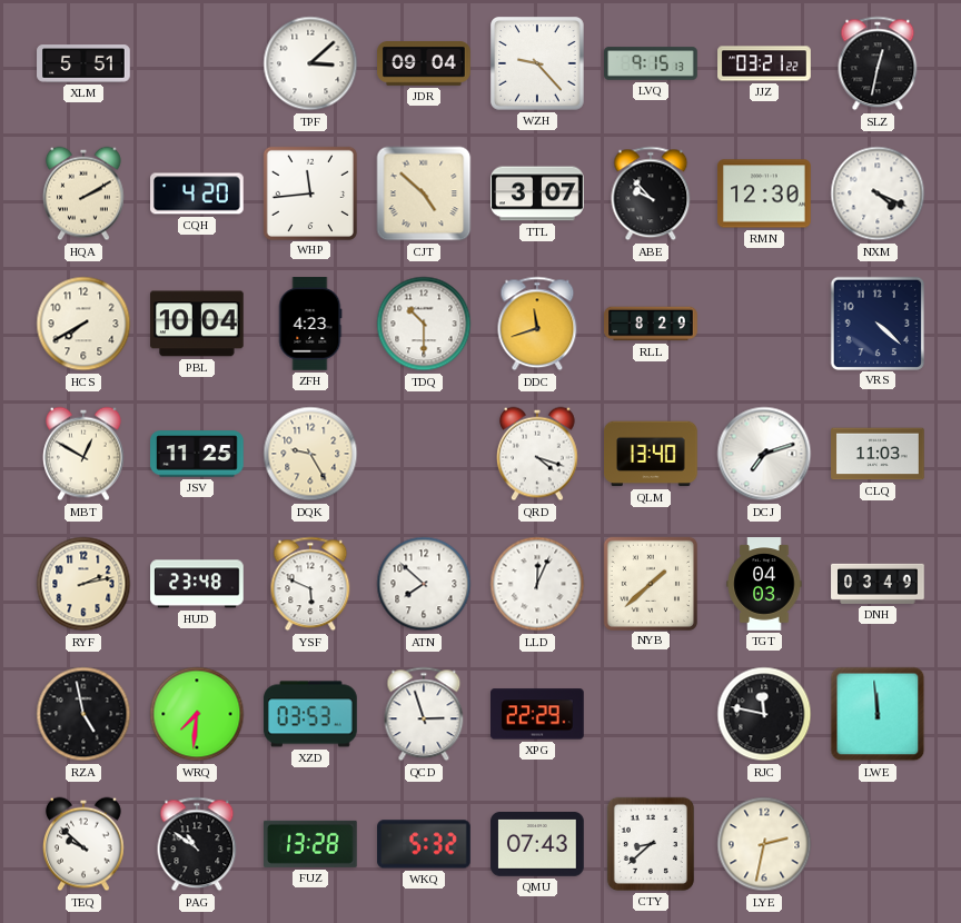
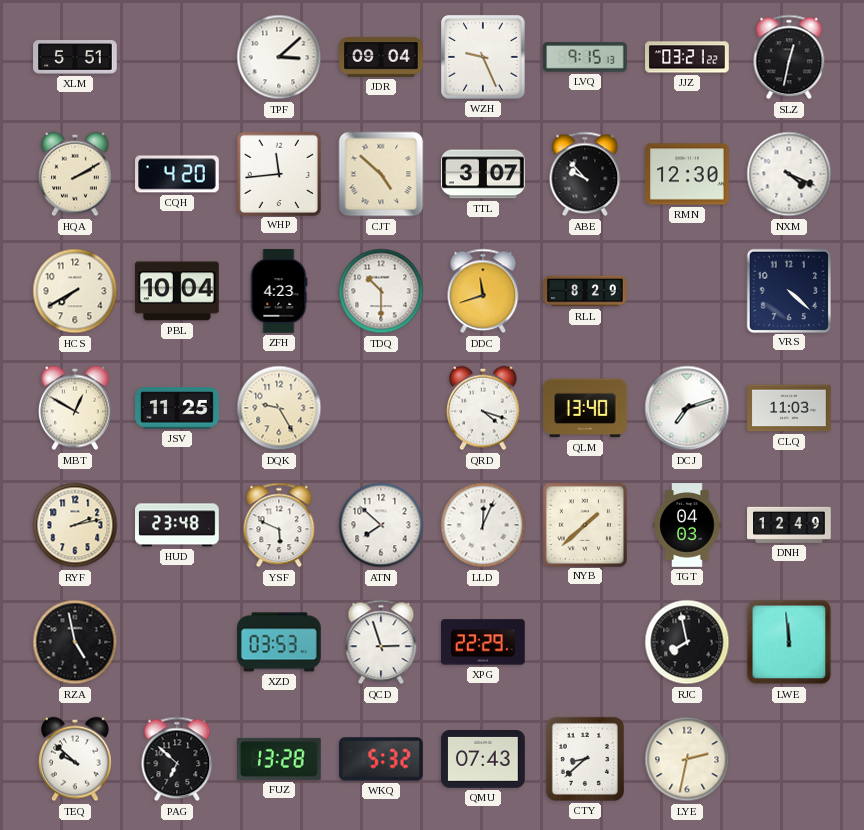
WZH: 9:23 -> 9:26 (483, 57)
DNH: 03:49 -> 12:49 (789, 525)
WRQ: 7:31 -> none (197, 714)
RJC: 11:47 -> 7:58 (687, 642)
PAG: 10:51 -> 6:52 (177, 759)
